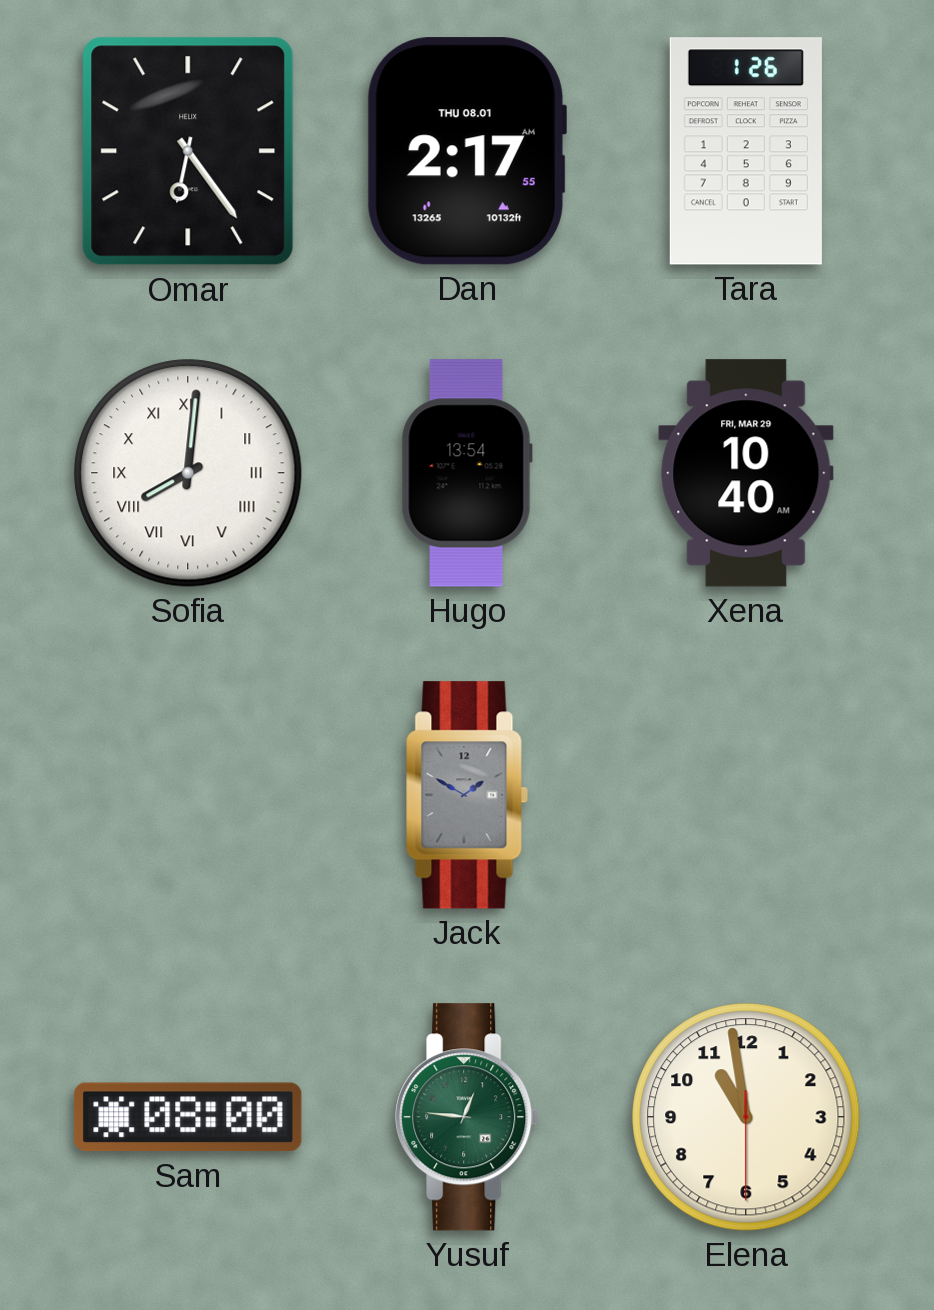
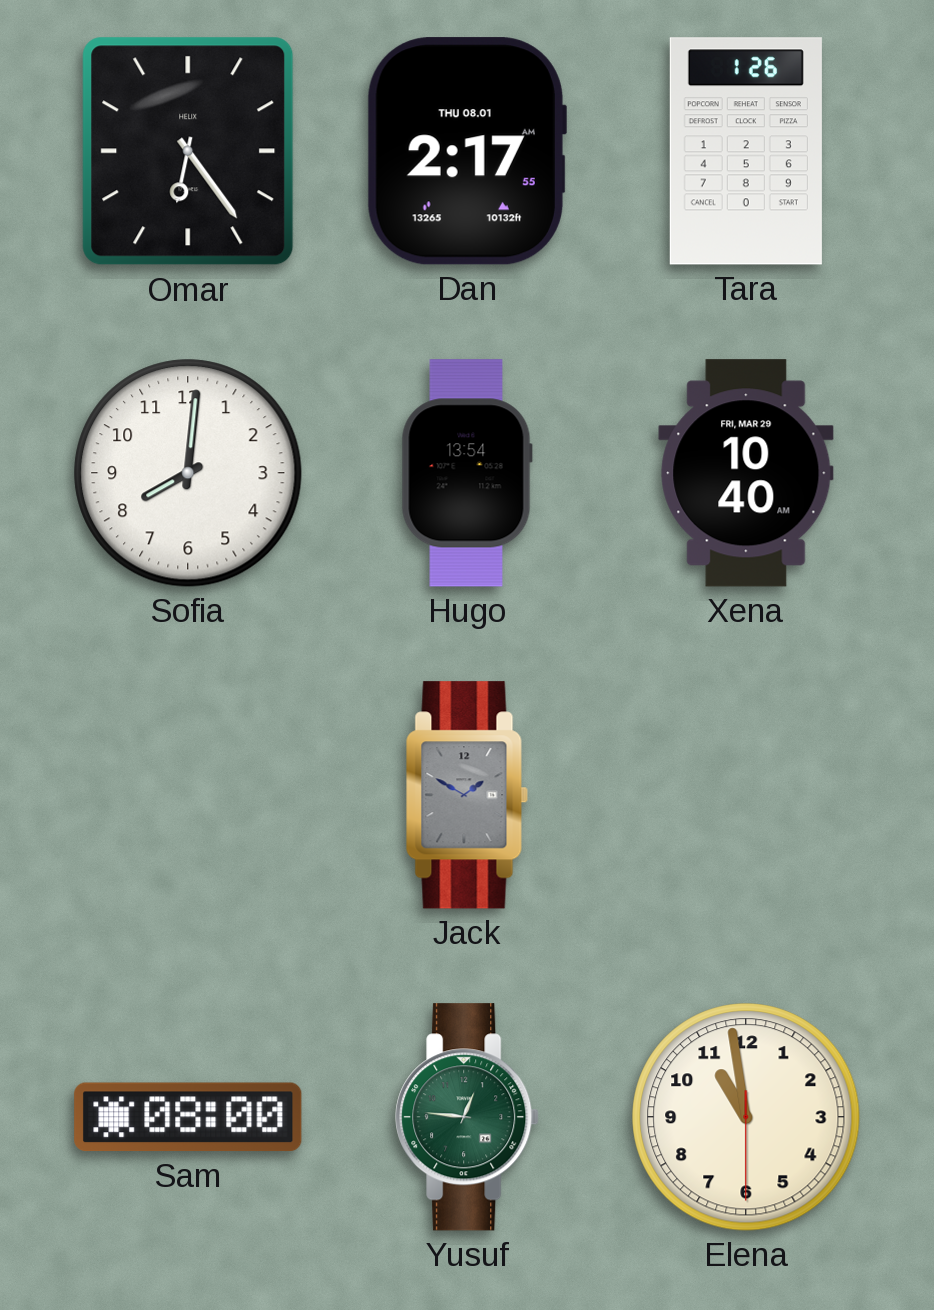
Sofia numerals: Roman -> Arabic (188, 473)
